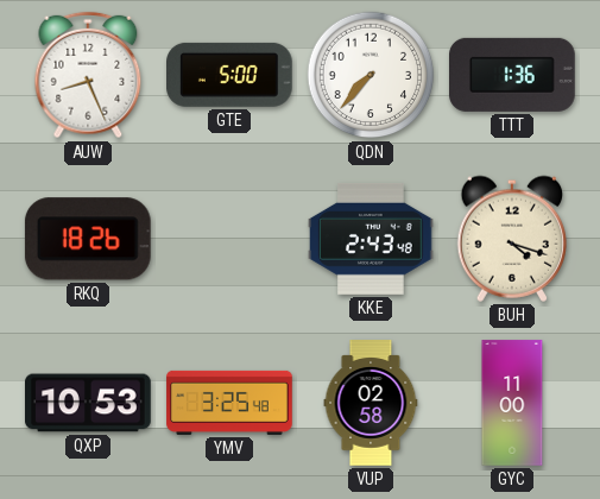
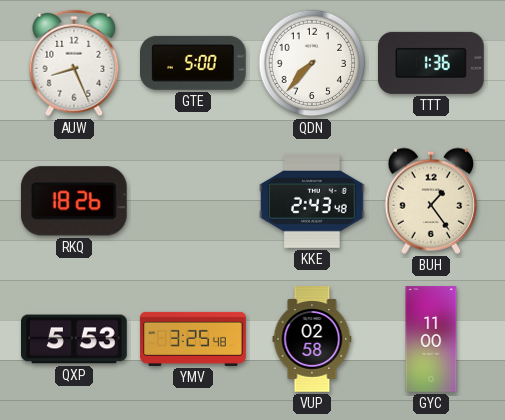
BUH: 4:18 -> 1:24 (431, 201)
QXP: 10:53 -> 5:53 (74, 339)
